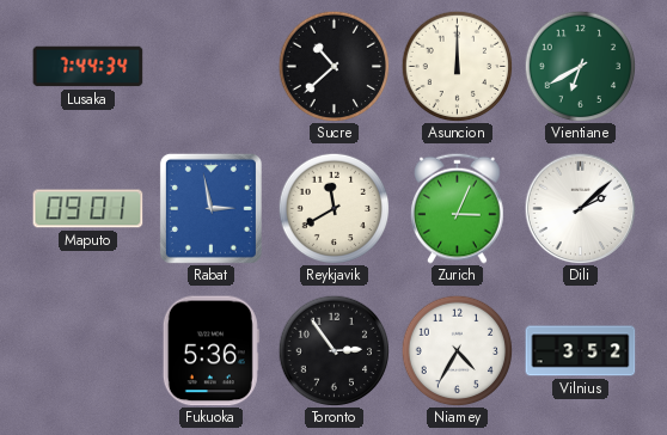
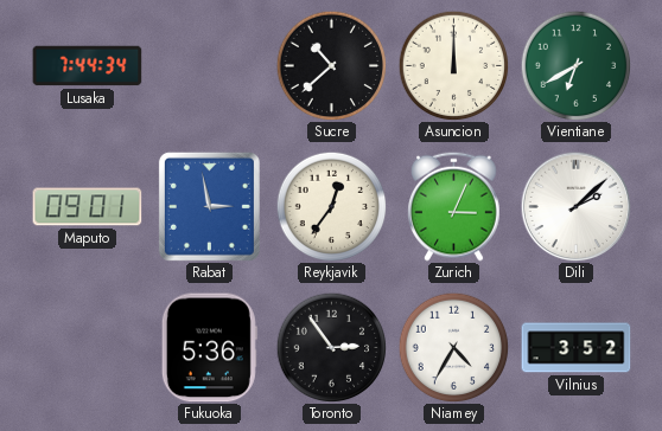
Reykjavik: 11:40 -> 12:36 (331, 206)
